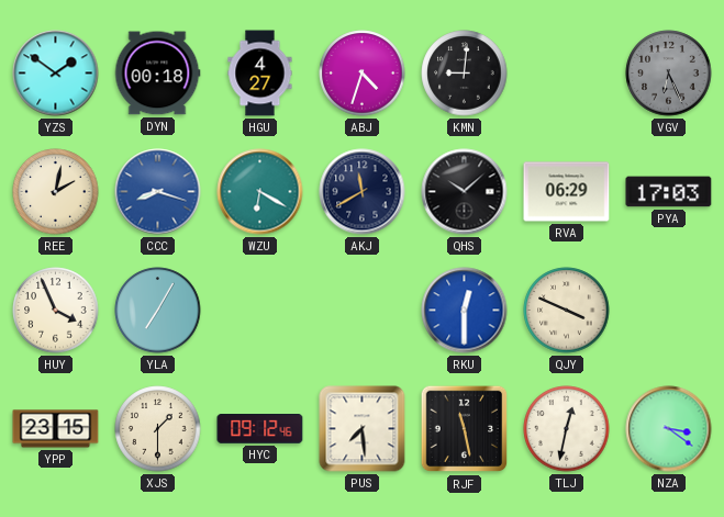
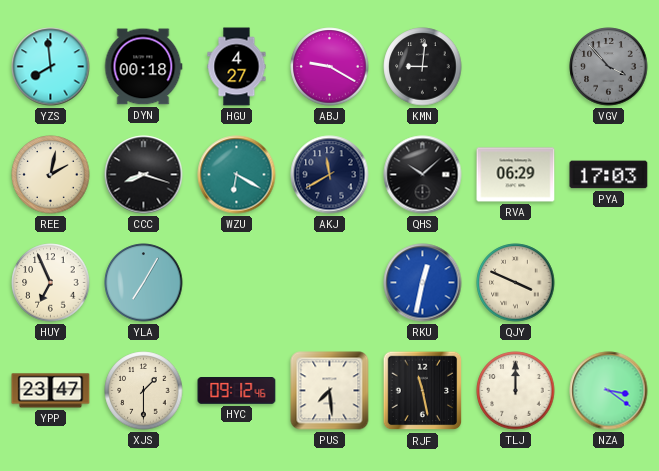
YZS: 1:51 -> 7:59 (51, 67)
ABJ: 4:33 -> 9:20 (330, 67)
VGV: 6:26 -> 3:53 (609, 67)
CCC dial: blue -> black (144, 175)
HUY: 3:56 -> 6:56 (51, 283)
RKU: 12:30 -> 12:32 (423, 283)
YPP: 23:15 -> 23:47 (51, 391)
TLJ: 12:32 -> 12:00 (516, 391)
